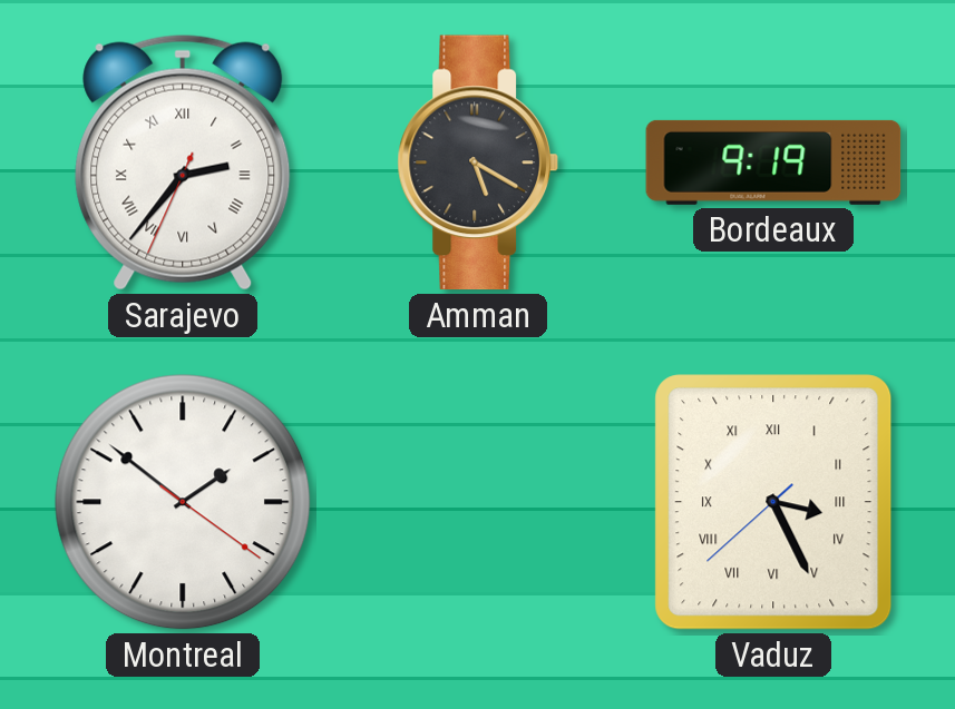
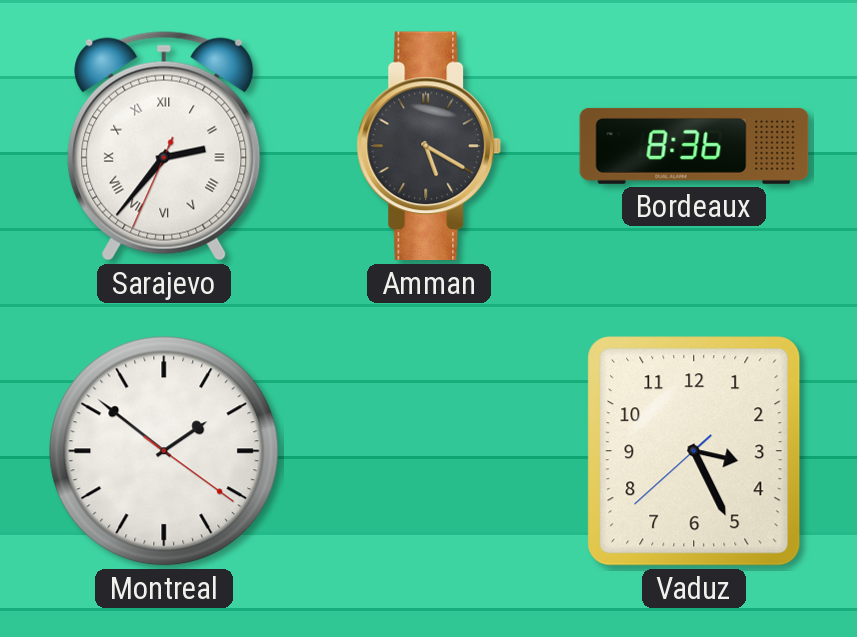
Bordeaux: 9:19 -> 8:36 (694, 146)
Vaduz numerals: Roman -> Arabic (694, 451)
